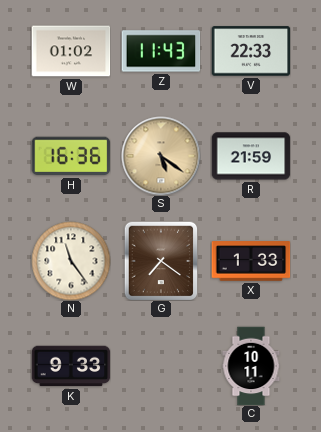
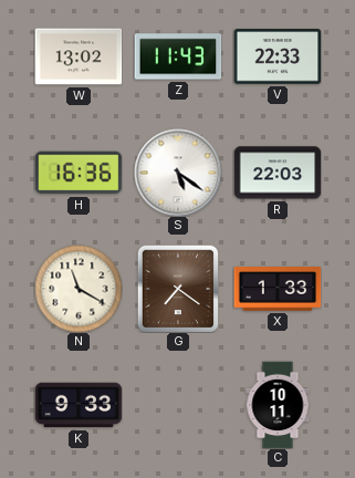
W: 01:02 -> 13:02 (79, 56)
S dial: champagne -> white (178, 173)
R: 21:59 -> 22:03 (278, 173)
N: 11:24 -> 11:20 (79, 289)
